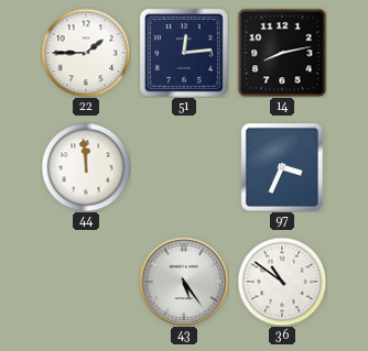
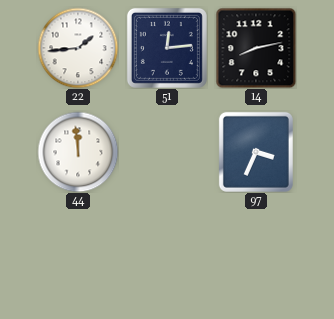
22: 1:45 -> 1:44 (78, 48)
43: 5:24 -> none (184, 282)
36: 10:51 -> none (282, 282)
